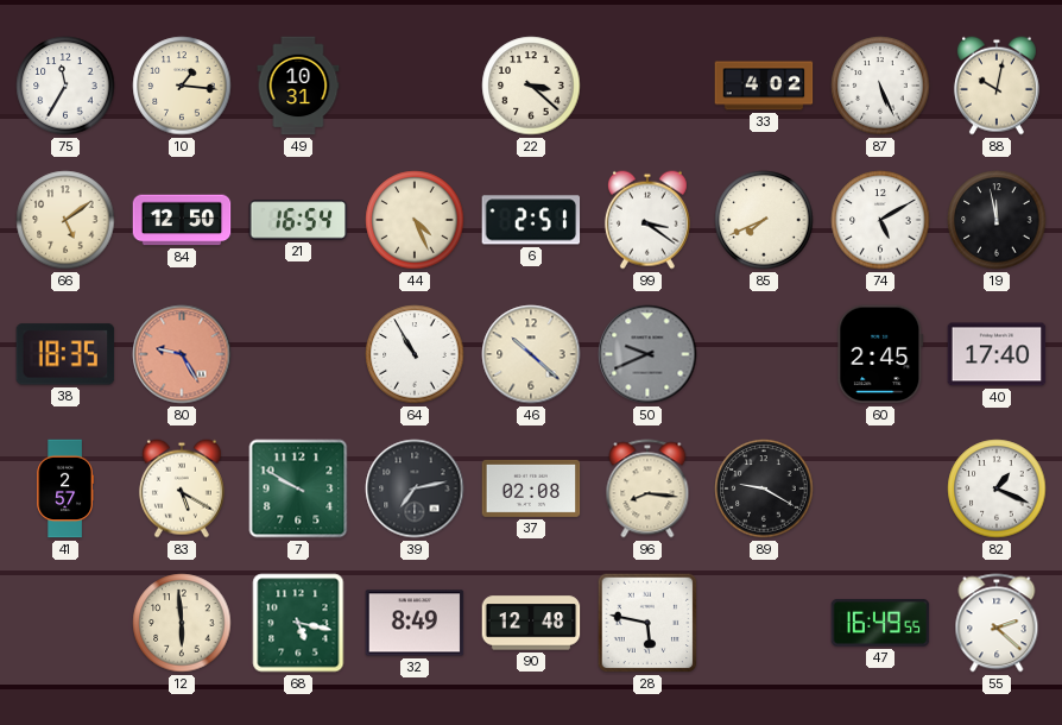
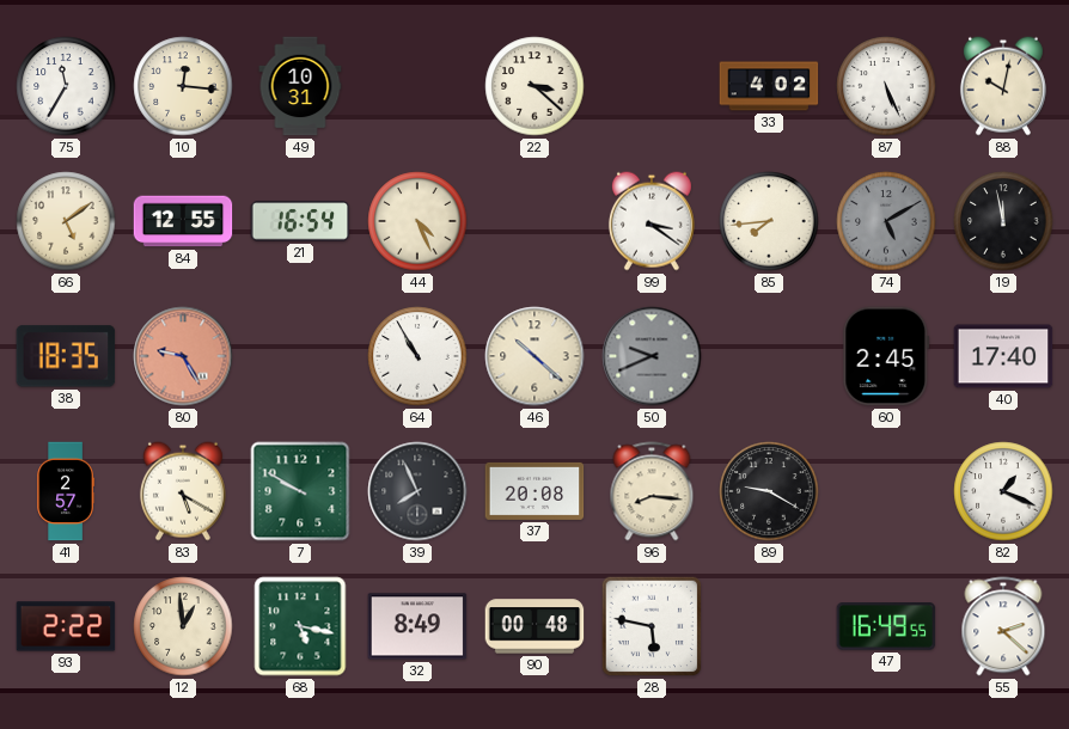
10: 1:16 -> 12:16 (183, 86)
84: 12:50 -> 12:55 (183, 221)
6: 2:51 -> none (531, 220)
85: 7:41 -> 7:44 (769, 221)
74 dial: white -> grey (886, 221)
39: 7:13 -> 7:56 (417, 491)
37: 02:08 -> 20:08 (534, 491)
93: none -> 2:22 (66, 626)
12: 5:59 -> 12:59 (183, 626)
90: 12:48 -> 00:48 (534, 626)
